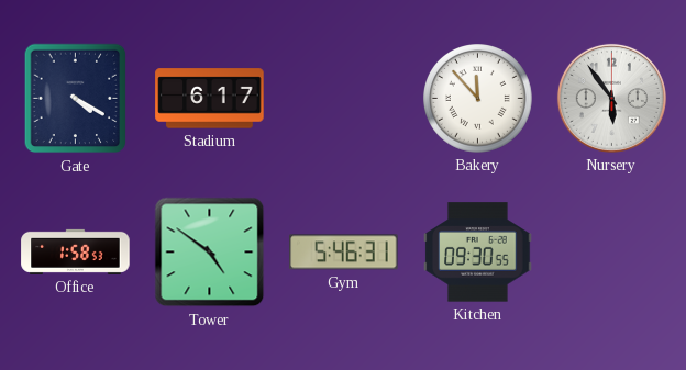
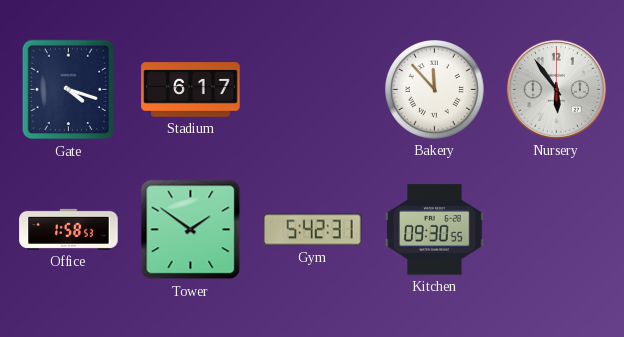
Gate: 4:20 -> 4:18 (69, 90)
Tower: 4:51 -> 1:51 (191, 230)
Gym: 5:46 -> 5:42 (313, 230)
